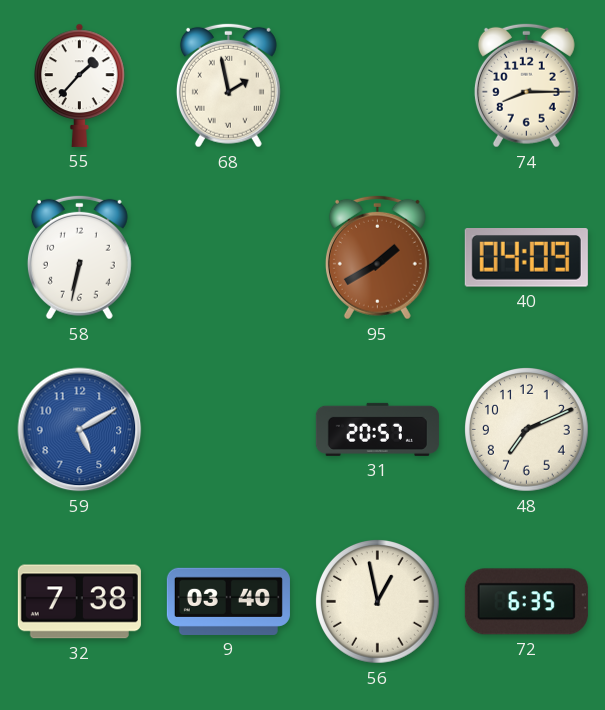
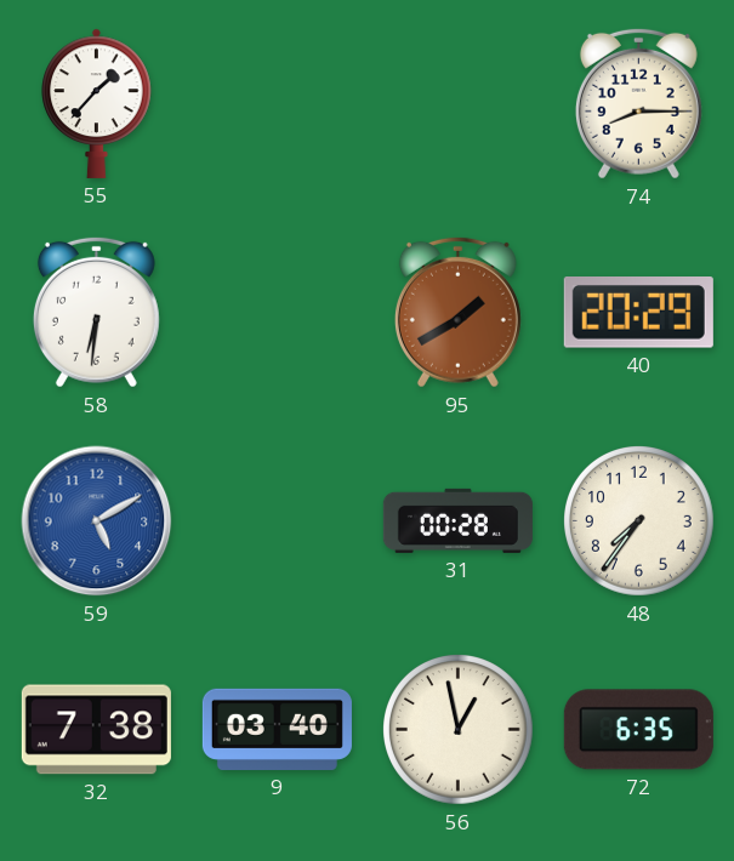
68: 1:58 -> none (228, 85)
58: 6:32 -> 6:31 (96, 312)
40: 04:09 -> 20:29 (638, 313)
31: 20:57 -> 00:28 (457, 520)
48: 7:11 -> 7:36 (639, 521)
